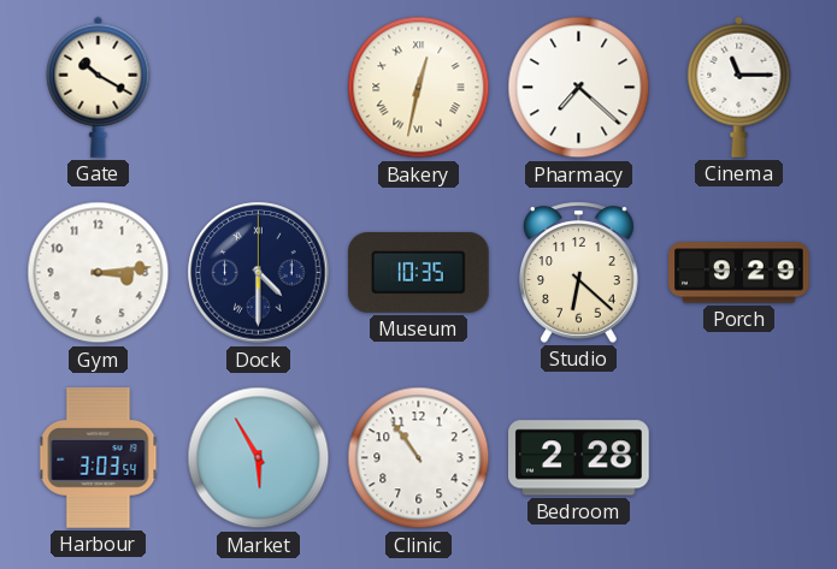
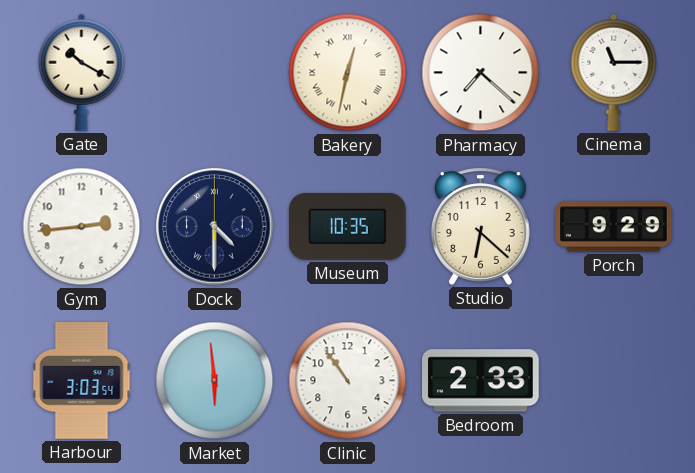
Gym: 3:14 -> 2:44 (82, 227)
Market: 5:55 -> 5:59 (215, 381)
Bedroom: 2:28 -> 2:33 (481, 381)
